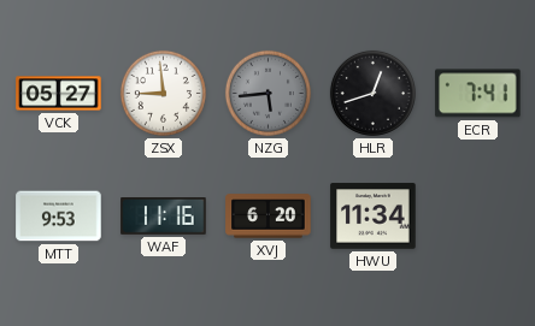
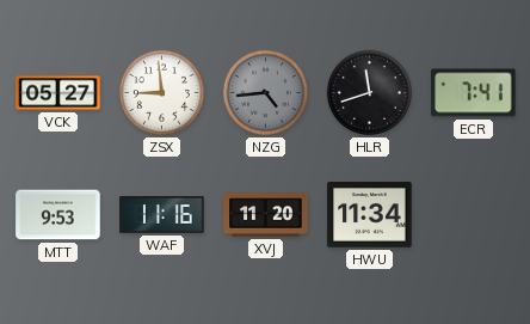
NZG: 5:44 -> 4:44 (265, 92)
HLR: 12:42 -> 11:42 (369, 92)
XVJ: 6:20 -> 11:20 (266, 215)
